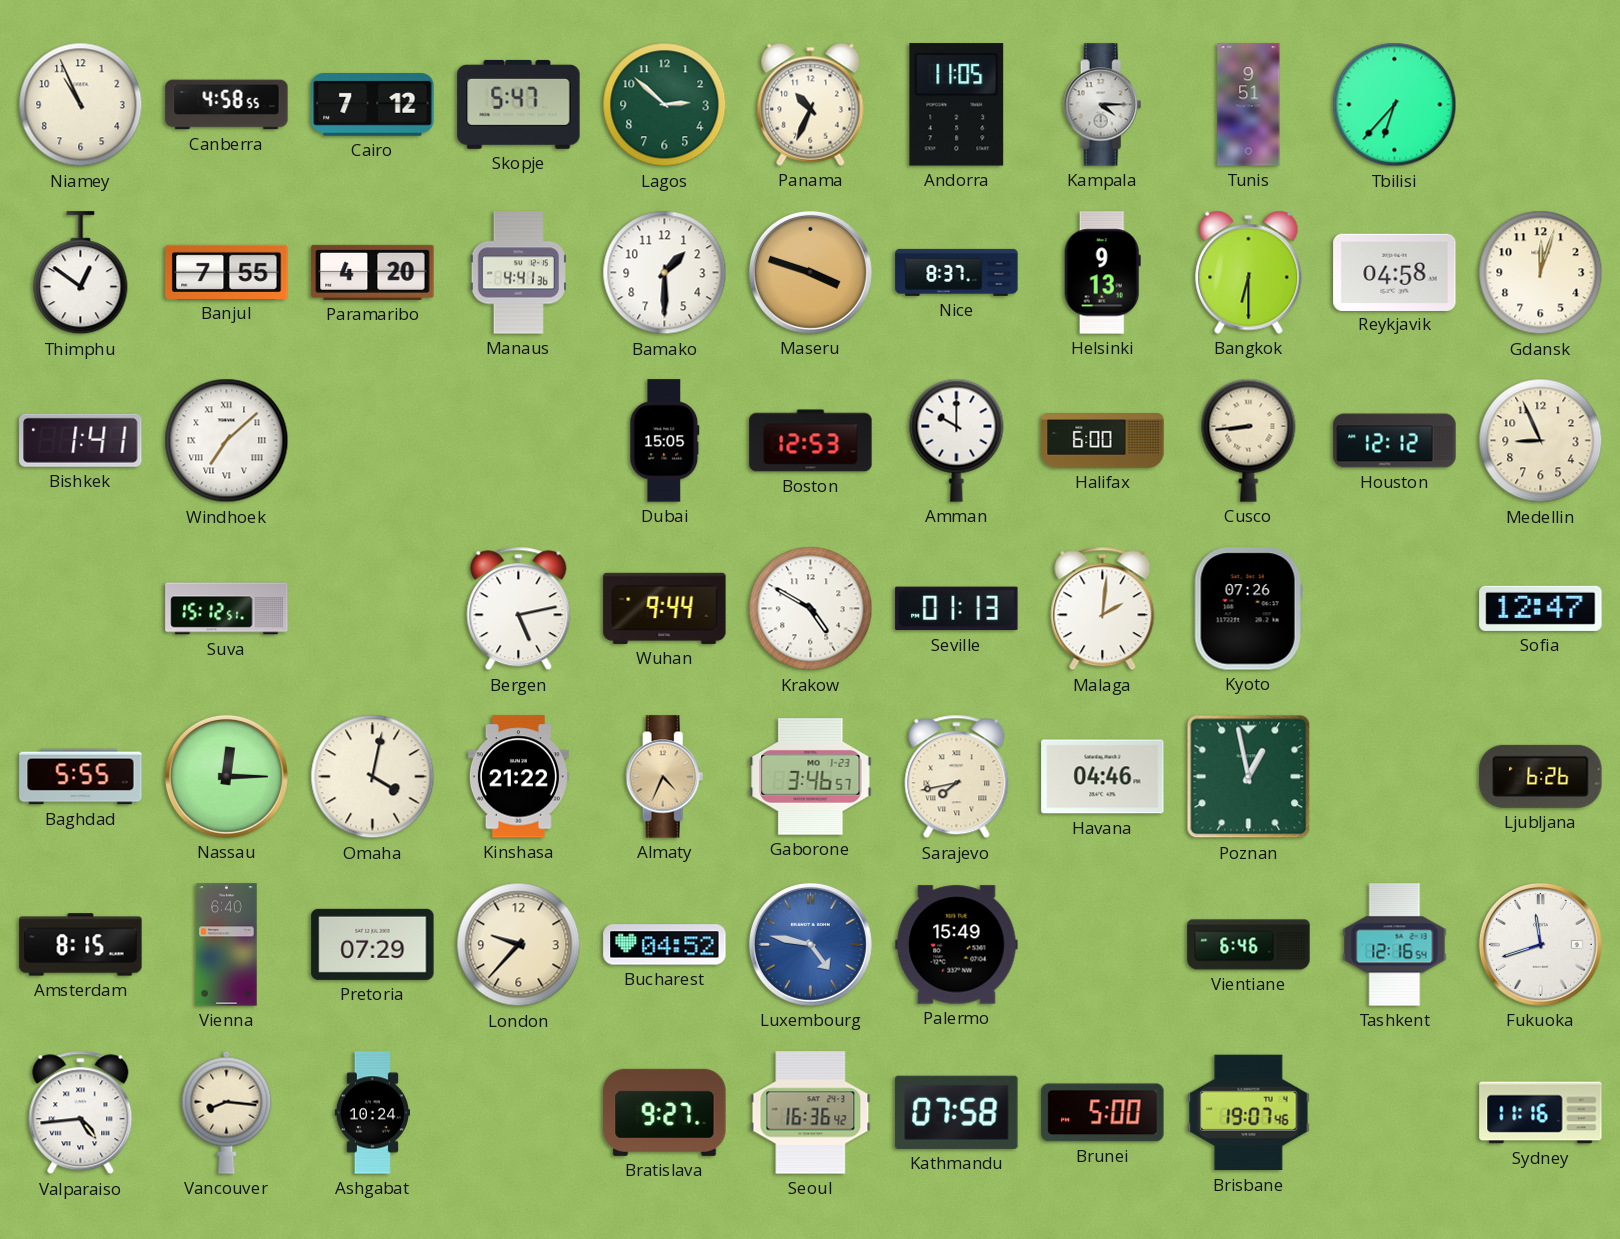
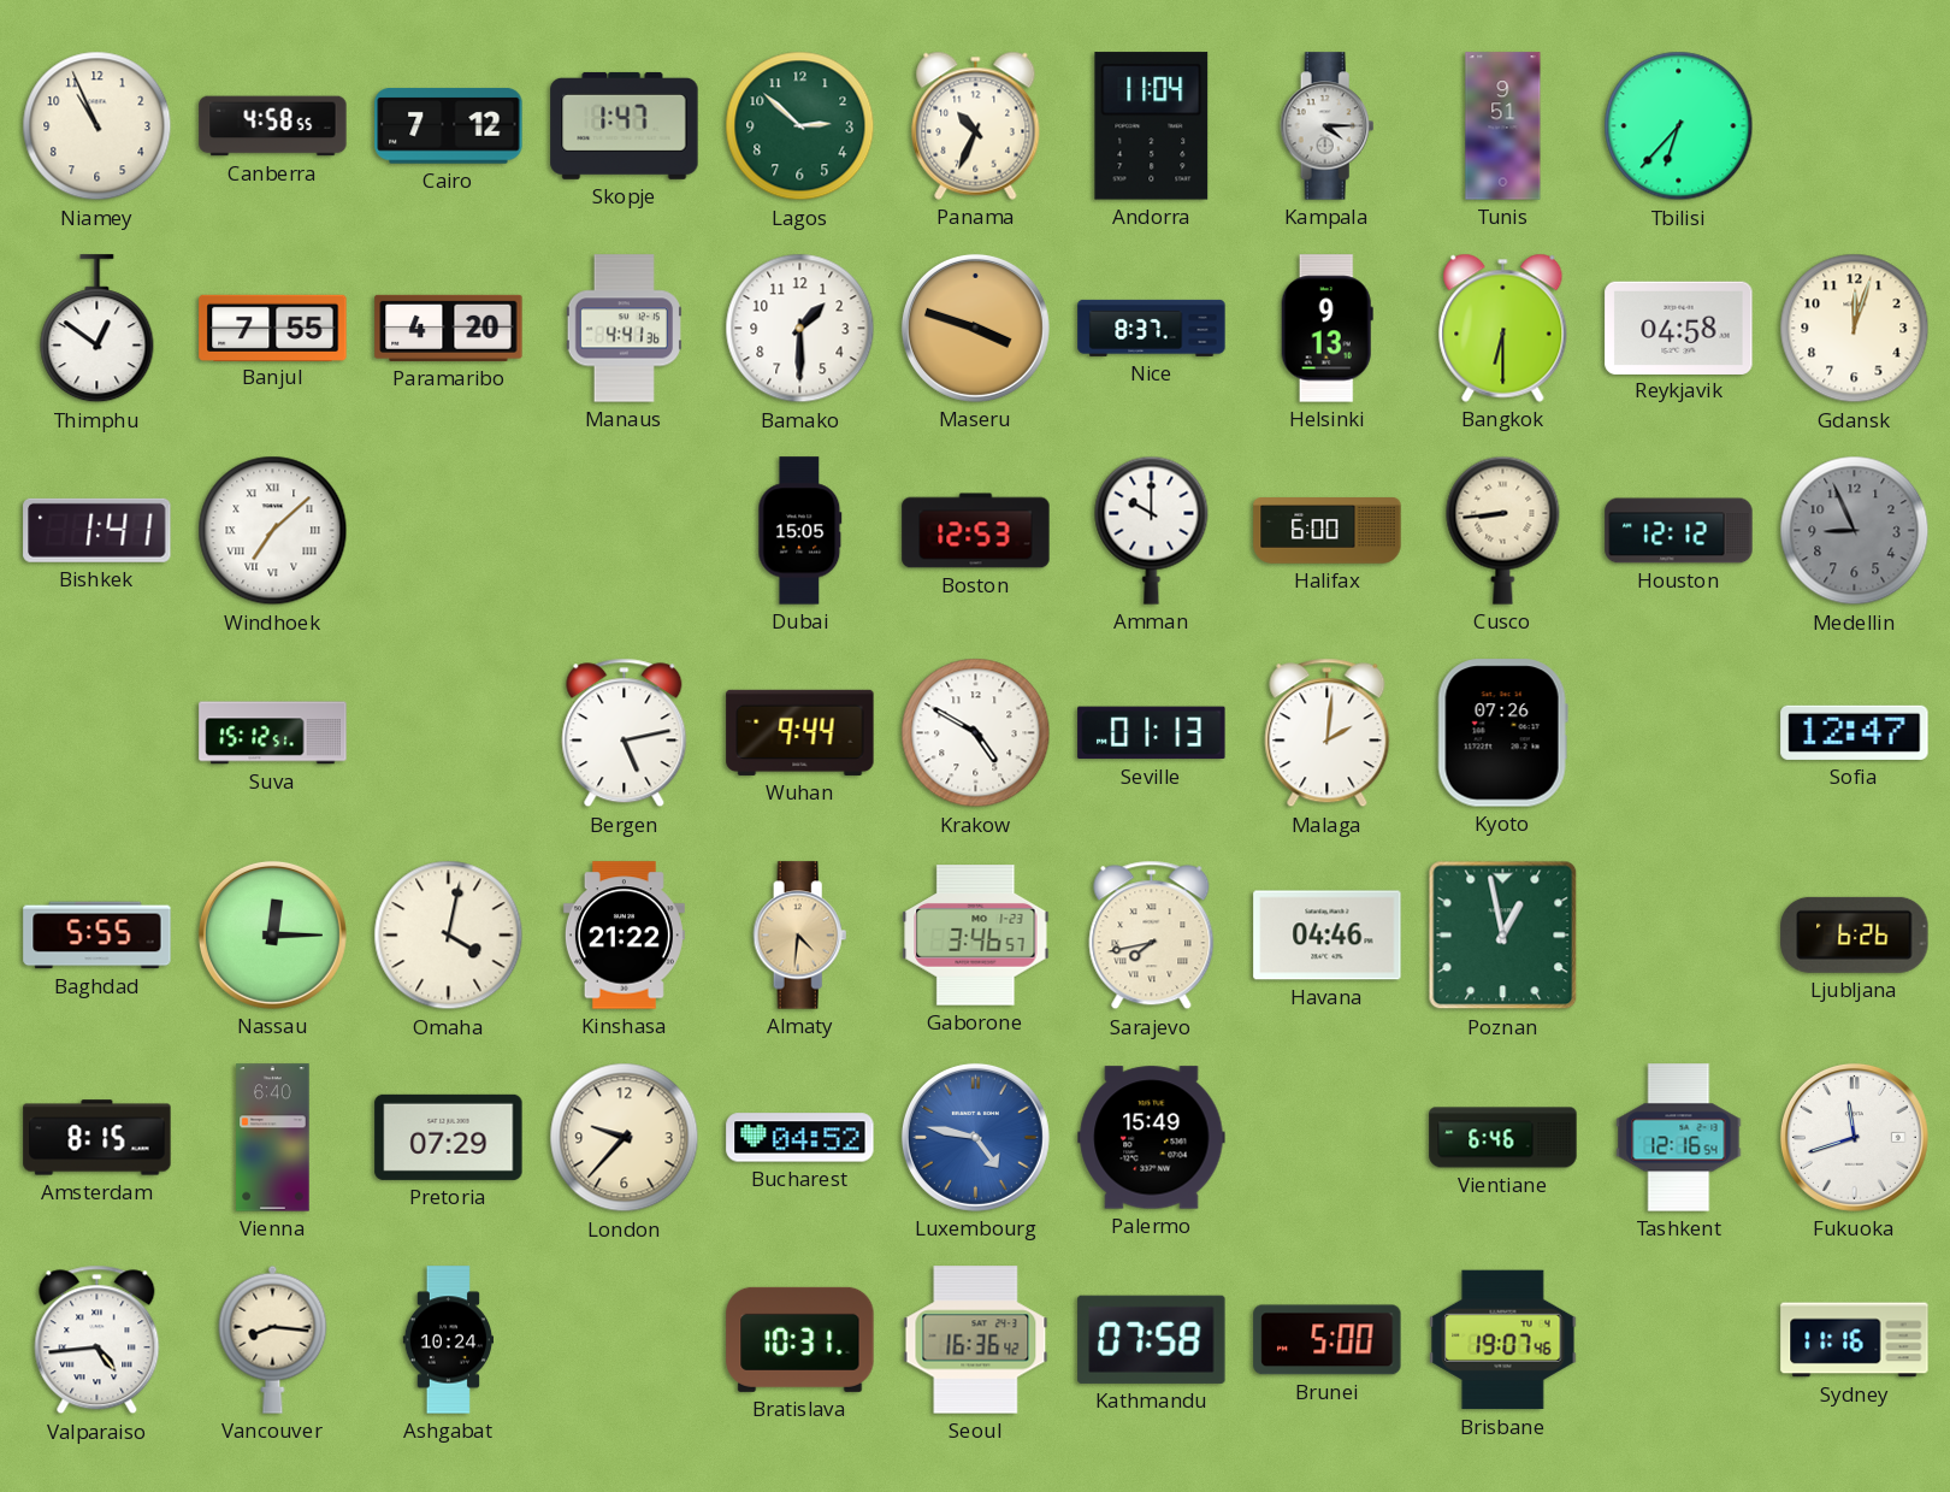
Skopje: 5:47 -> 1:47 (625, 125)
Andorra: 11:05 -> 11:04 (1152, 126)
Medellin dial: cream -> grey (1855, 531)
Almaty: 4:34 -> 4:31 (800, 936)
Bratislava: 9:27 -> 10:31 (800, 1339)
